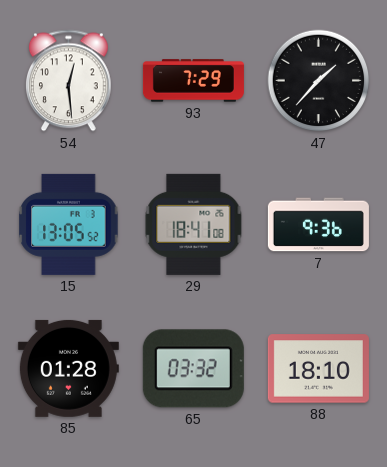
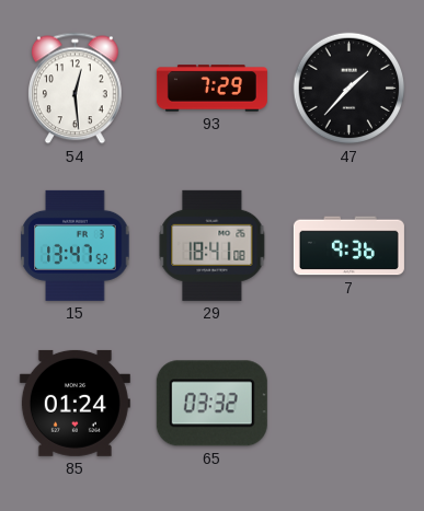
15: 13:05 -> 13:47 (76, 245)
85: 01:28 -> 01:24 (75, 403)
88: 18:10 -> none (318, 369)
